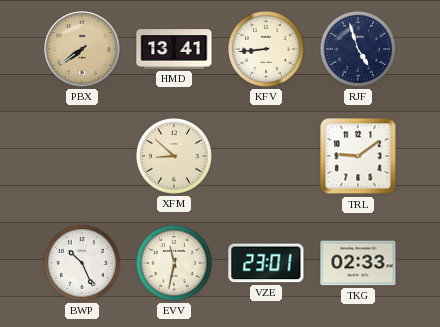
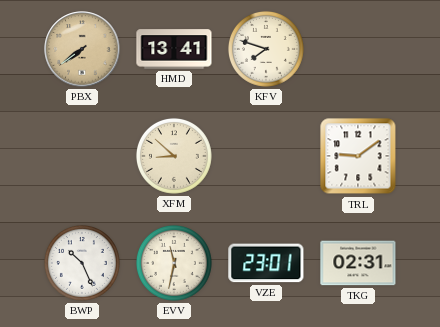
KFV: 8:44 -> 7:48 (266, 49)
RJF: 4:57 -> none (358, 49)
TKG: 02:33 -> 02:31 (358, 263)
